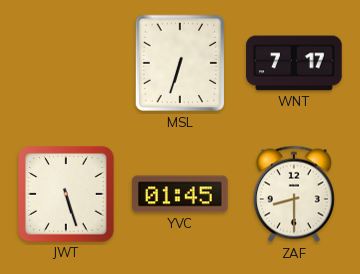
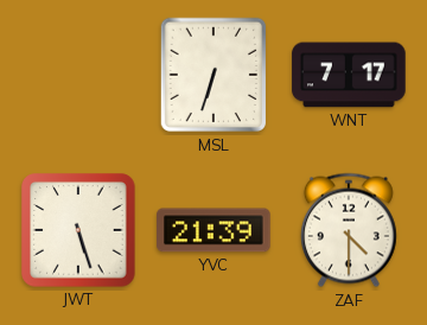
YVC: 01:45 -> 21:39 (213, 230)
ZAF: 8:30 -> 4:30 (349, 230)
